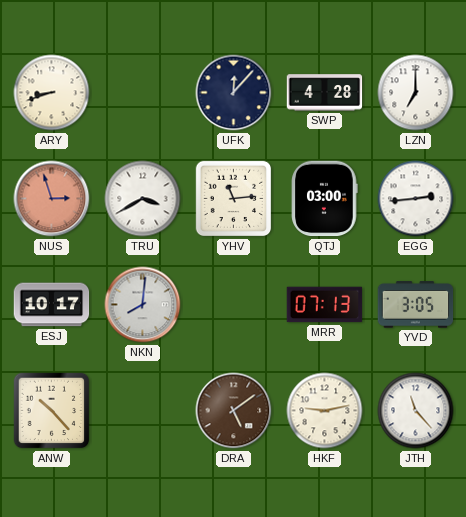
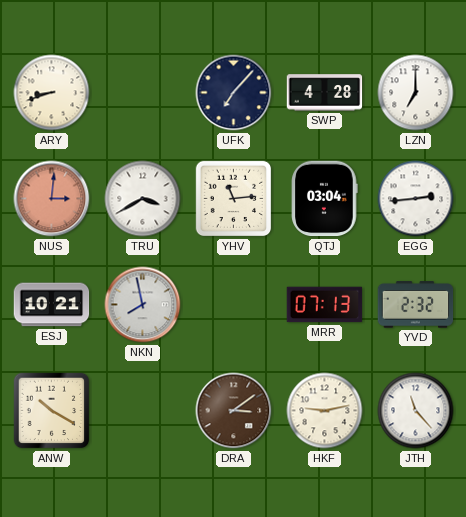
UFK: 12:07 -> 7:07 (234, 93)
NUS: 2:57 -> 3:01 (52, 199)
QTJ: 03:00 -> 03:04 (325, 199)
ESJ: 10:17 -> 10:21 (52, 305)
NKN: 8:01 -> 7:58 (143, 305)
YVD: 3:05 -> 2:32 (416, 305)
ANW: 10:23 -> 10:20 (52, 411)
DRA: 5:09 -> 3:09 (234, 411)
